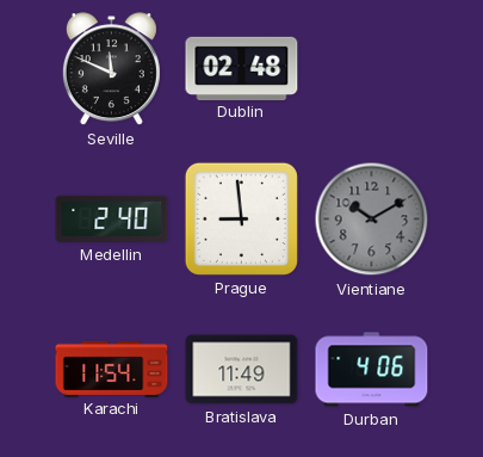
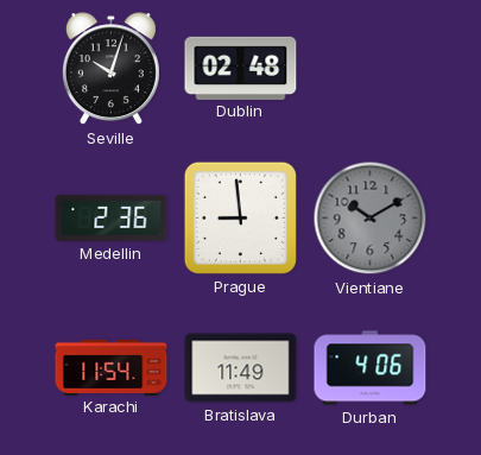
Seville: 11:49 -> 10:03 (110, 69)
Medellin: 2:40 -> 2:36 (112, 217)
